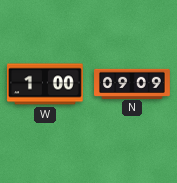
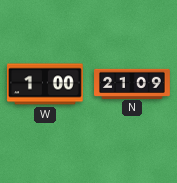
N: 09:09 -> 21:09 (132, 83)
